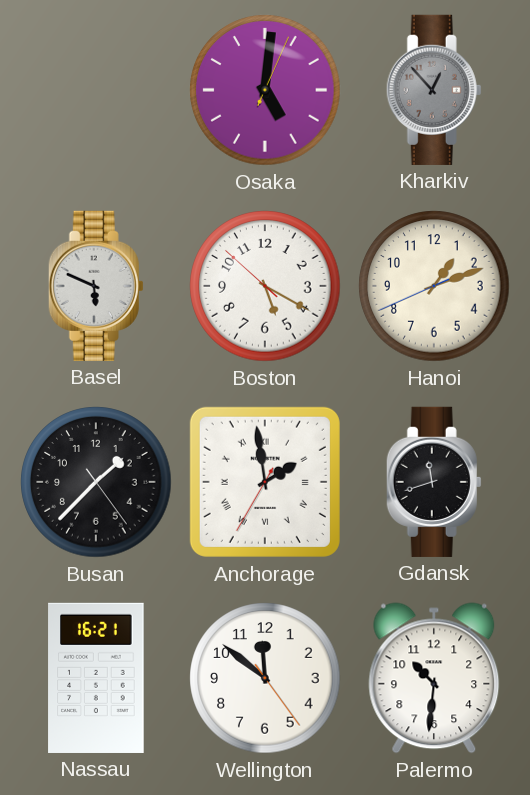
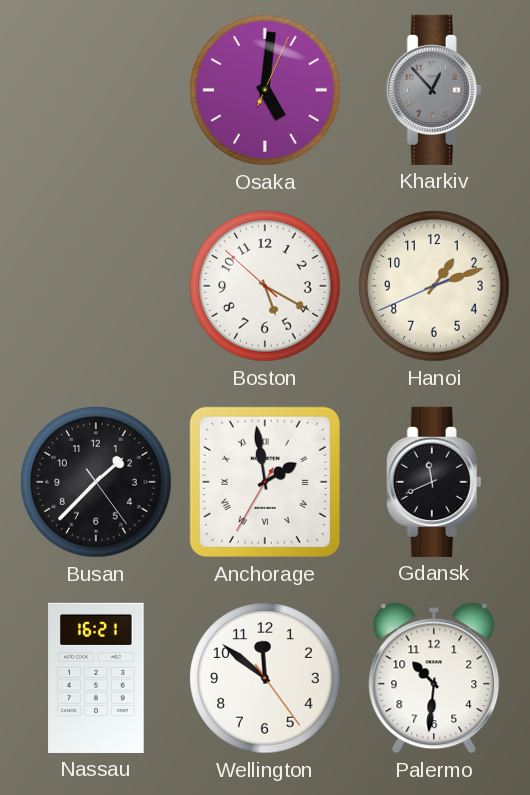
Basel: 5:49 -> none (96, 286)
Gdansk: 11:42 -> 11:41 (434, 482)
